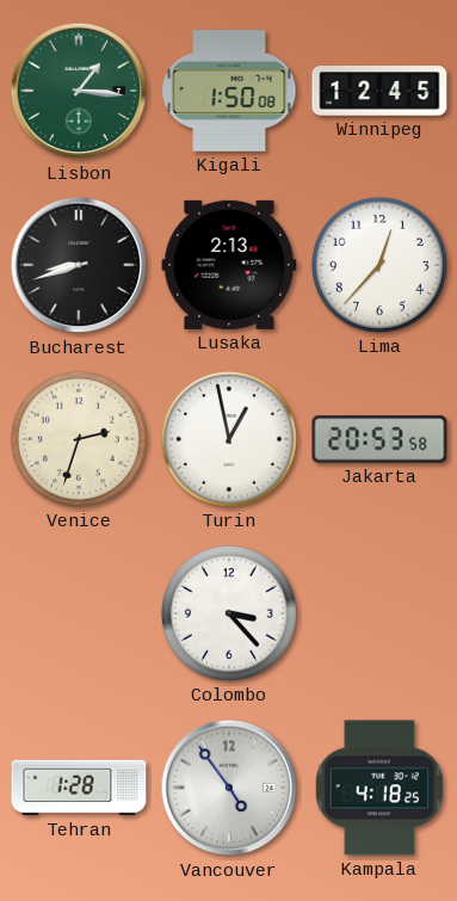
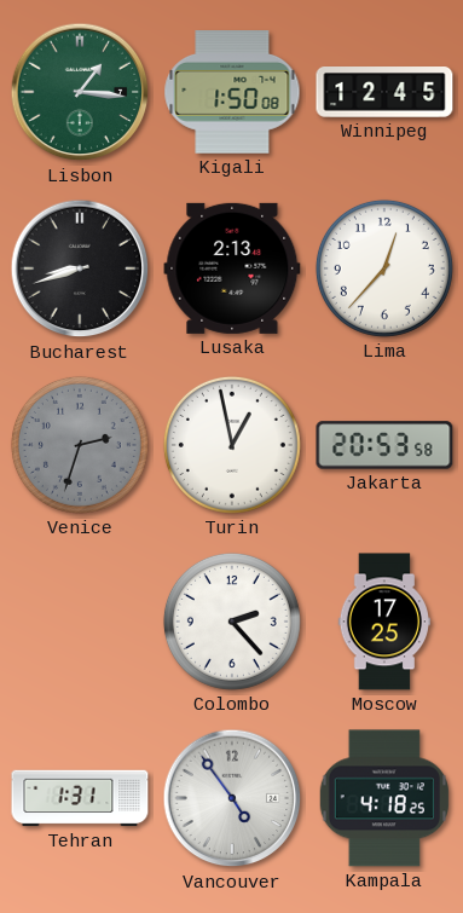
Venice dial: cream -> grey (80, 445)
Colombo: 3:23 -> 2:23 (232, 622)
Moscow: none -> 17:25 (383, 622)
Tehran: 1:28 -> 1:31 (80, 798)
